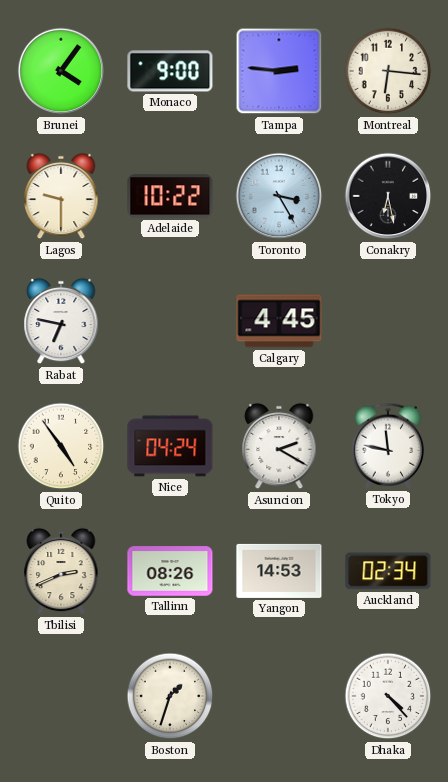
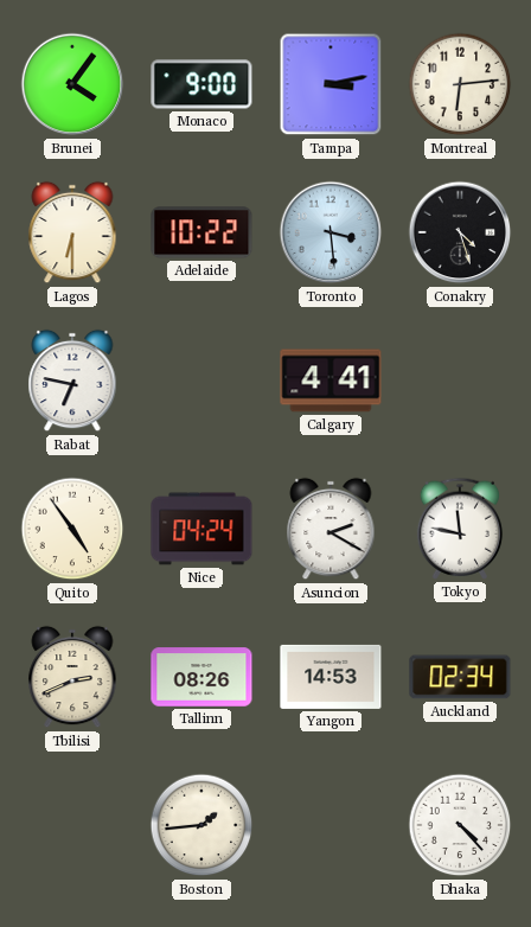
Tampa: 2:46 -> 3:13 (331, 84)
Montreal: 6:16 -> 6:14 (460, 84)
Lagos: 9:30 -> 6:30 (72, 232)
Toronto: 3:25 -> 3:29 (331, 232)
Conakry: 6:28 -> 4:27 (460, 232)
Calgary: 4:45 -> 4:41 (331, 381)
Boston: 1:33 -> 1:44 (201, 825)
